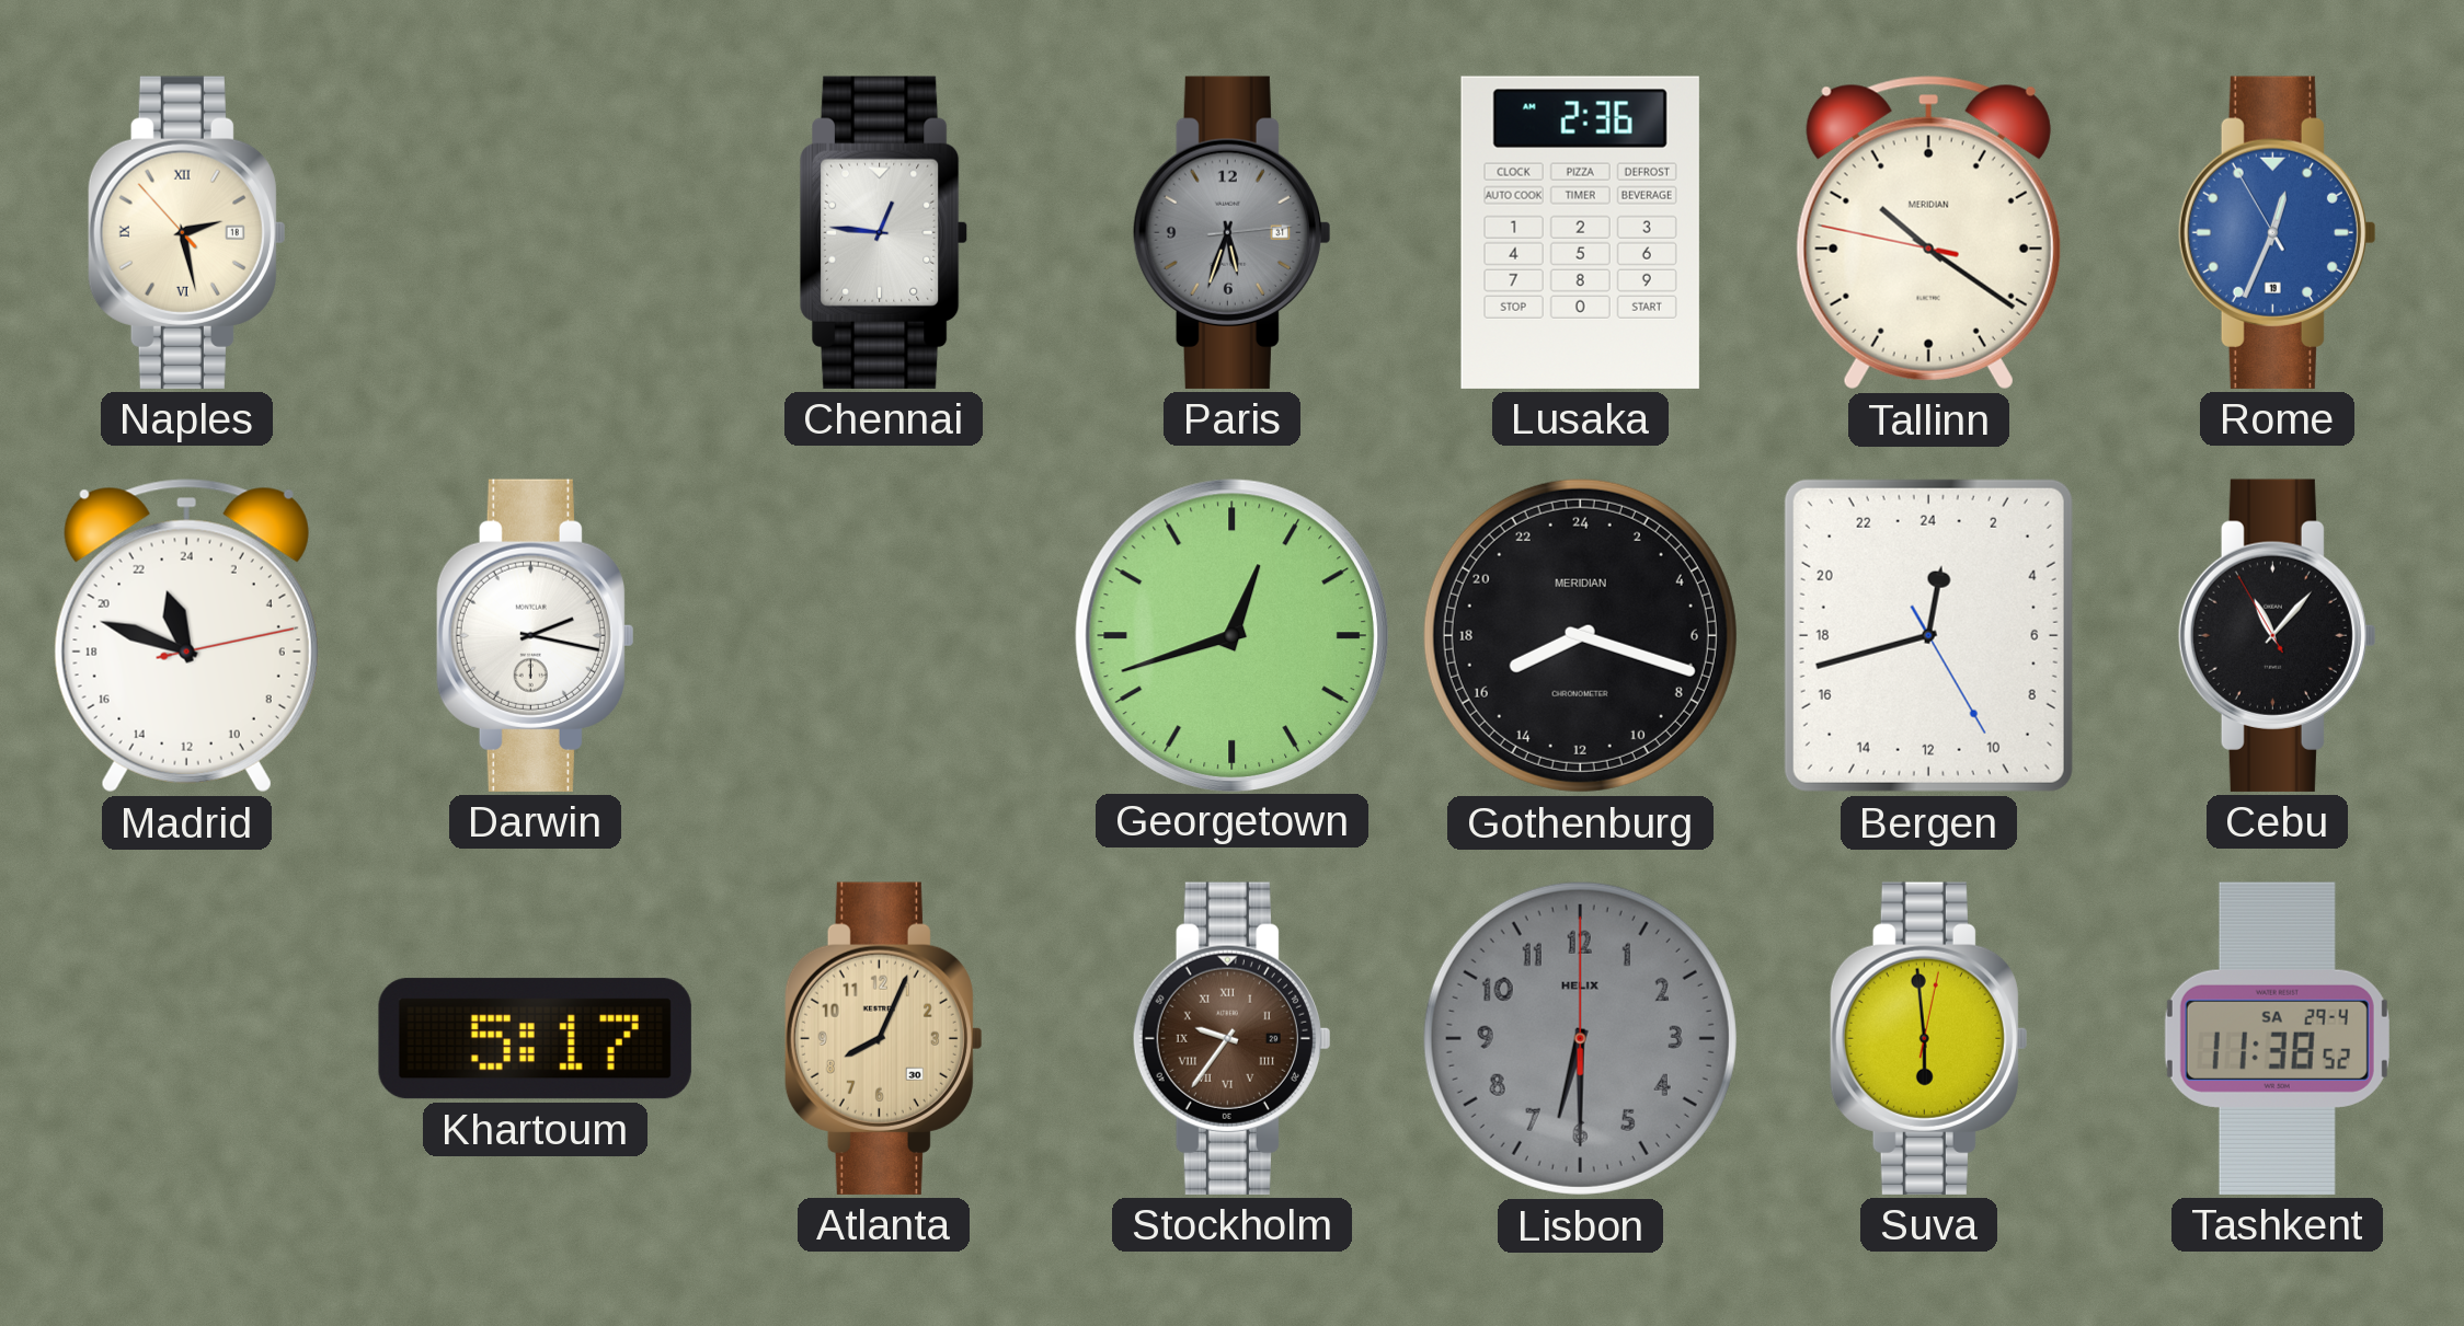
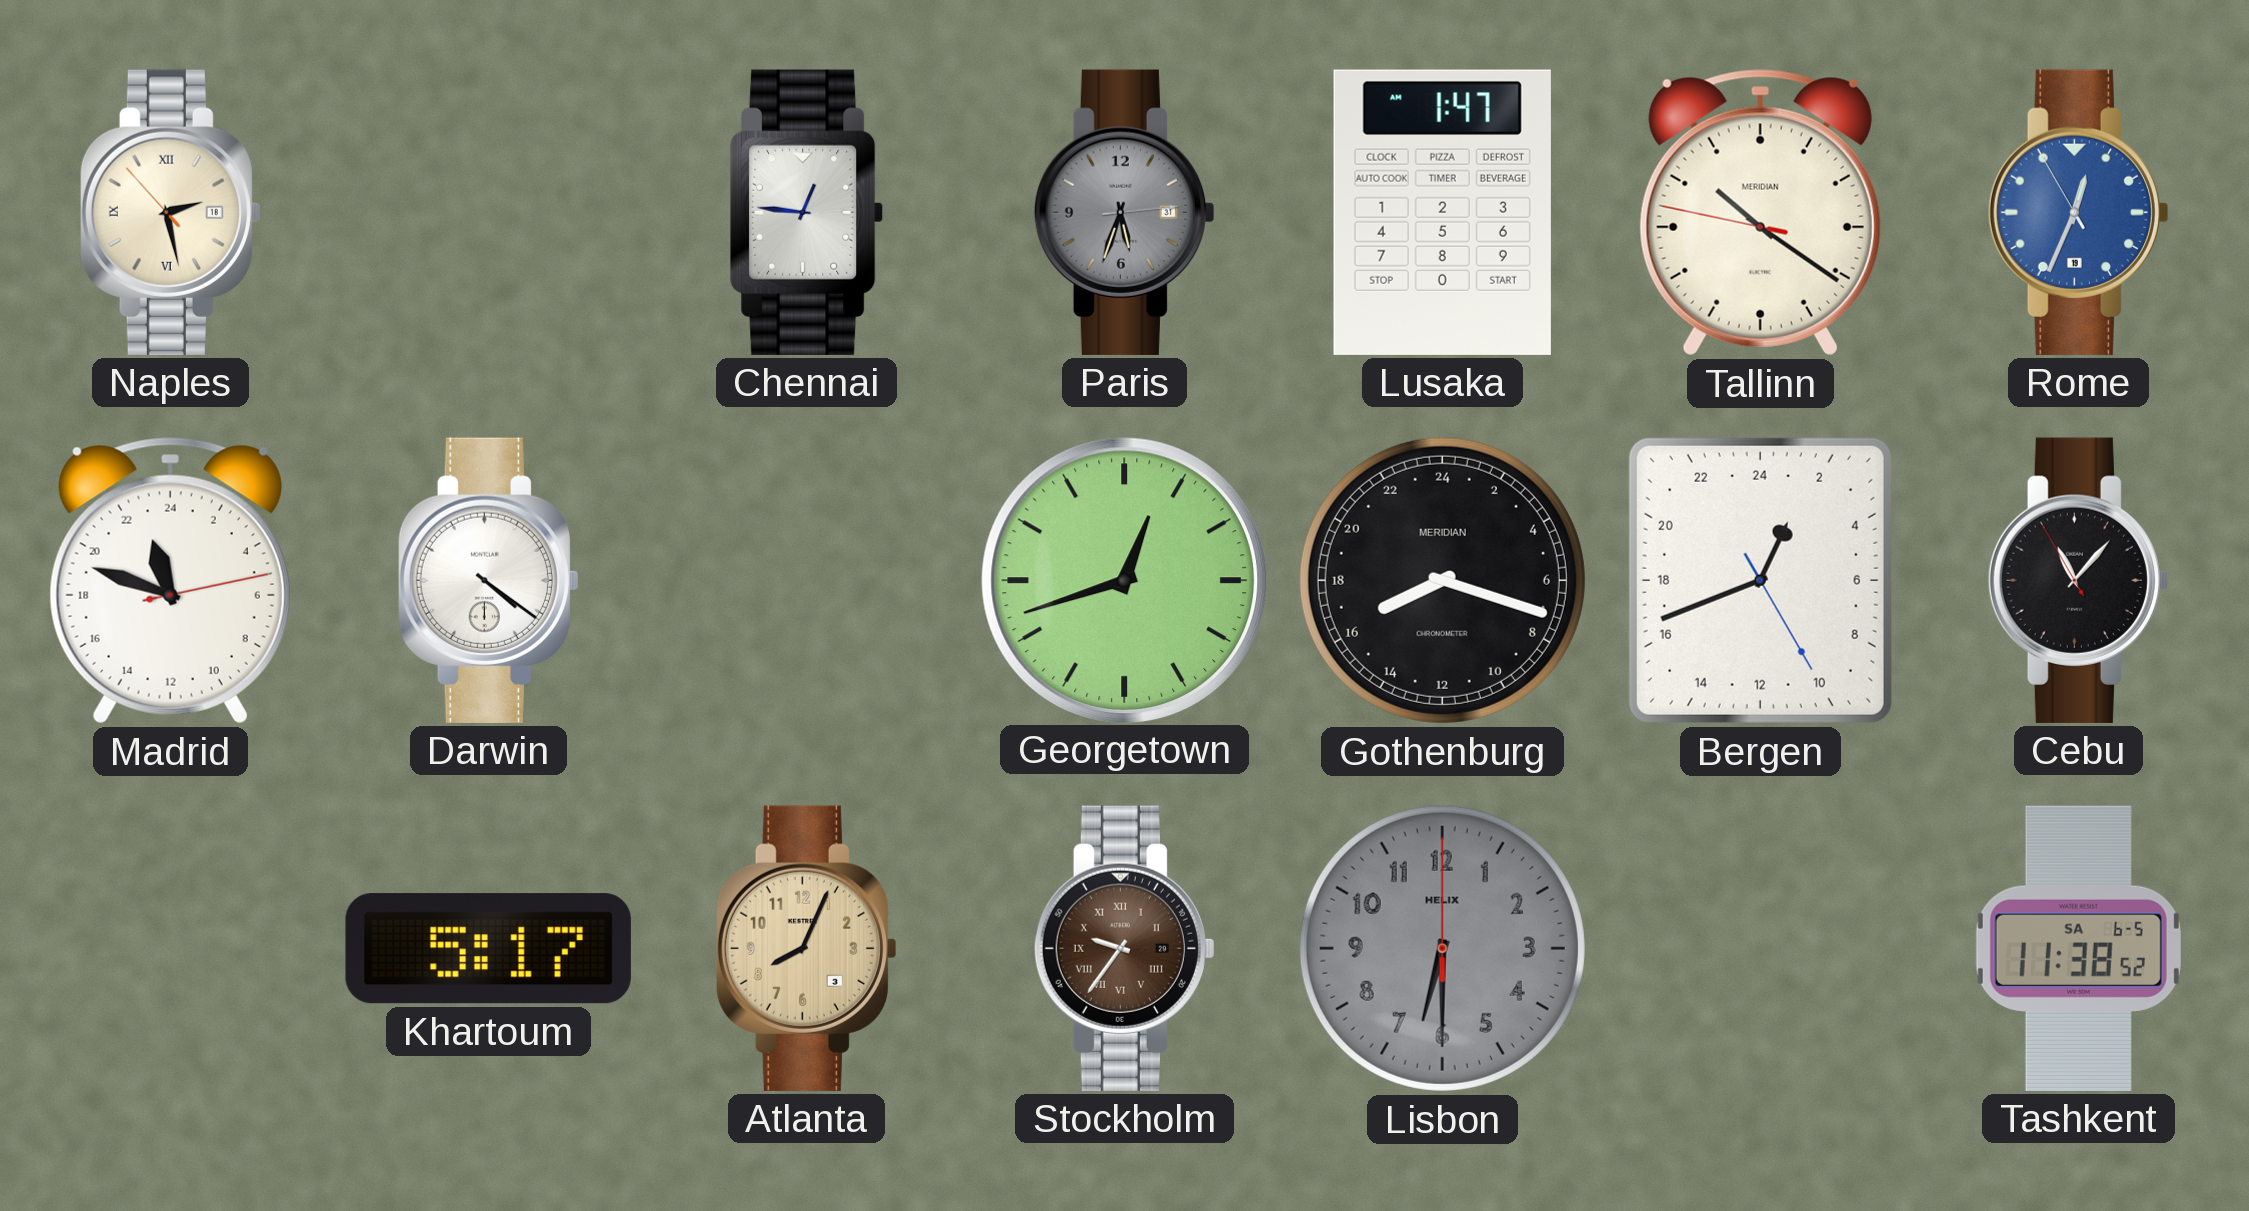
Lusaka: 2:36 -> 1:47 (1442, 212)
Darwin: 2:17 -> 4:21 (488, 580)
Bergen: 0:42 -> 1:41 (1760, 580)
Atlanta date: 30 -> 3 (806, 948)
Suva: 5:59 -> none (1928, 1038)
Tashkent date: SA 29-4 -> SA 6-5 (2078, 948)
